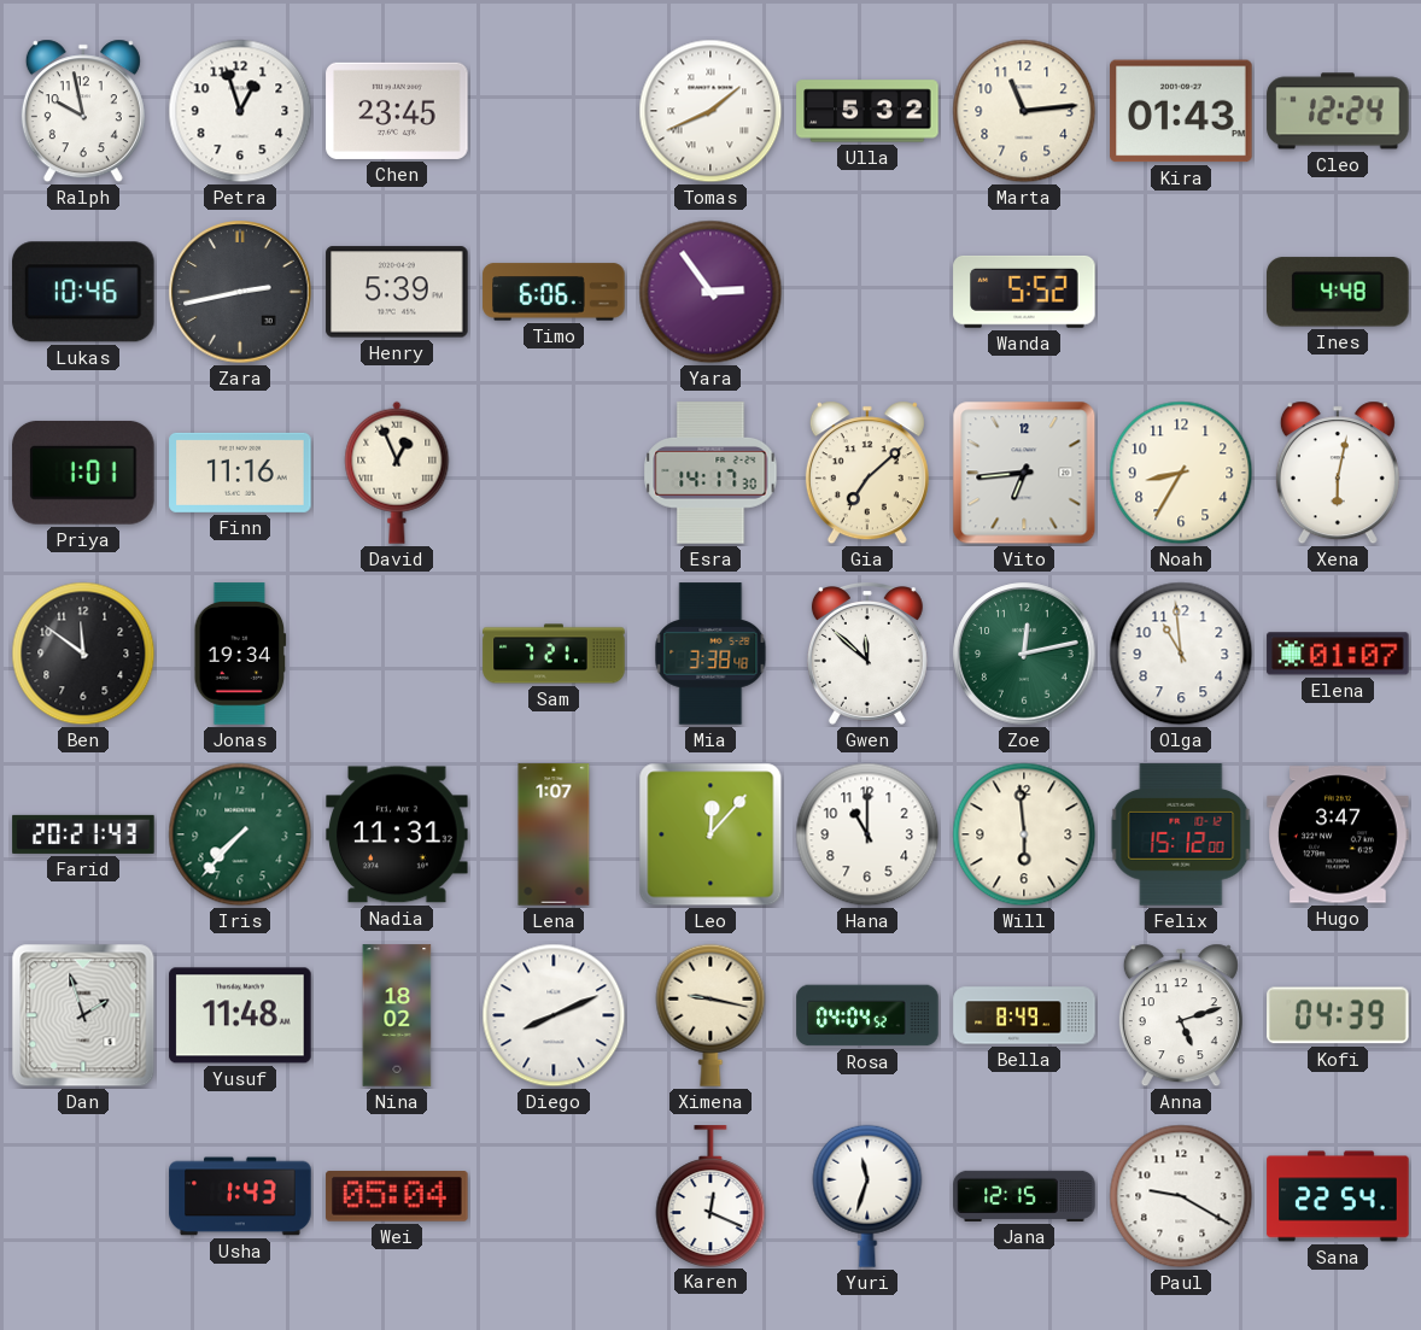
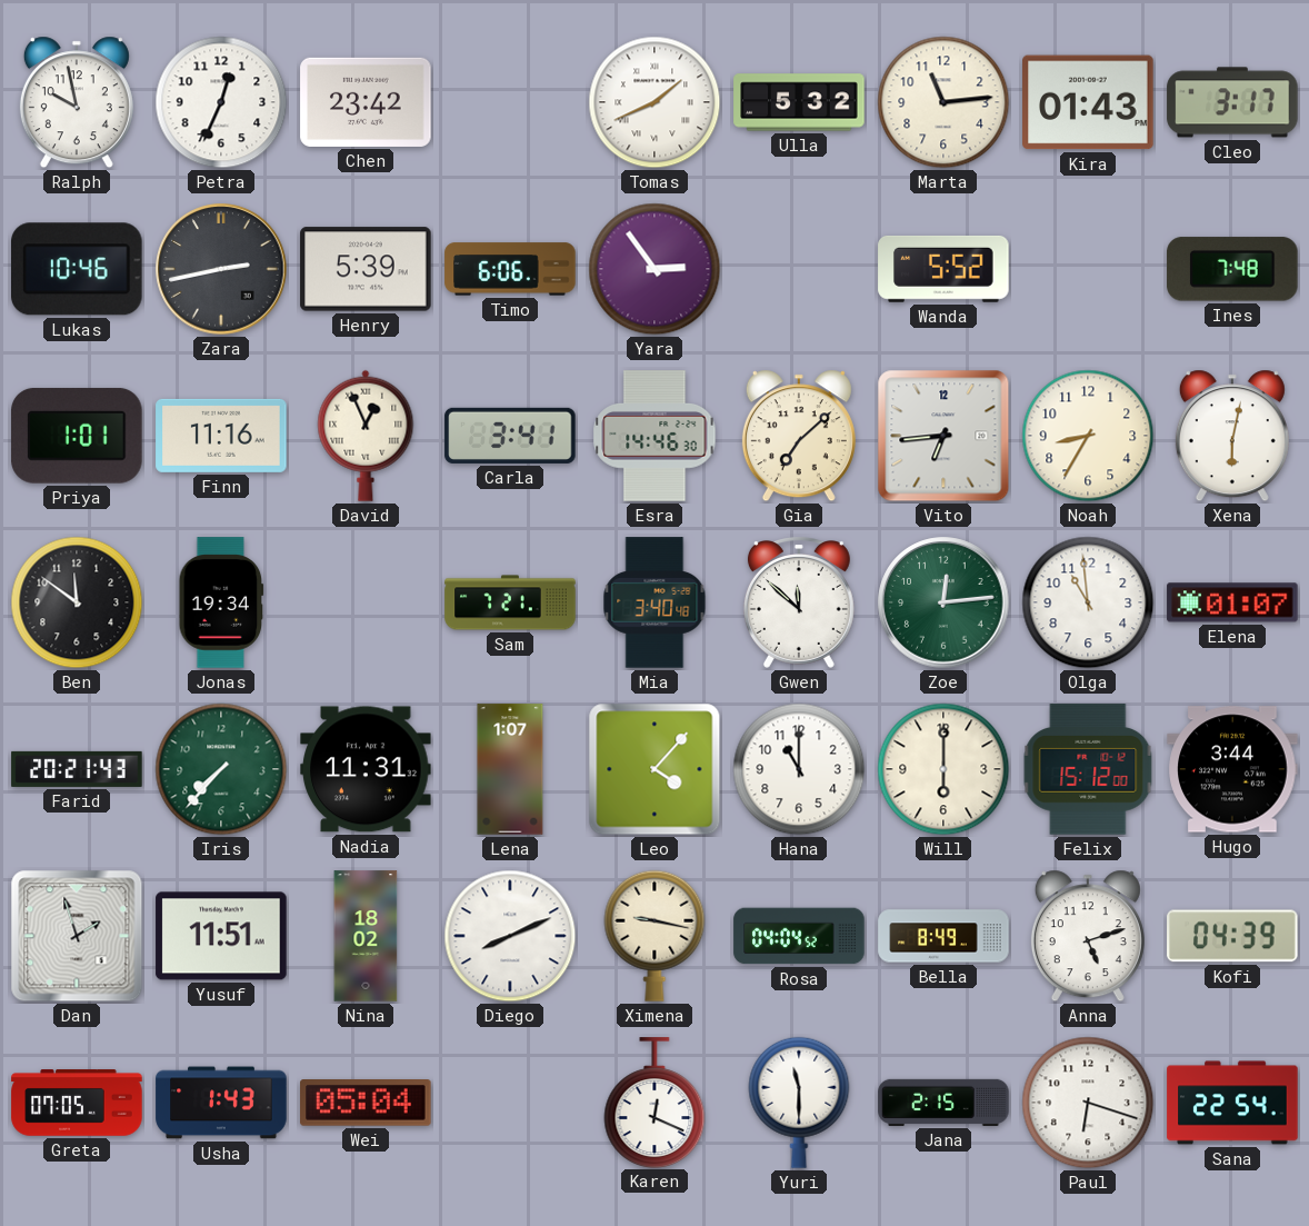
Petra: 12:57 -> 12:34 (221, 102)
Chen: 23:45 -> 23:42 (366, 102)
Cleo: 12:24 -> 3:17 (1232, 102)
Ines: 4:48 -> 7:48 (1232, 269)
Carla: none -> 3:41 (510, 436)
Esra: 14:17 -> 14:46 (654, 436)
Mia: 3:38 -> 3:40 (654, 602)
Zoe: 12:13 -> 12:14 (943, 602)
Leo: 12:07 -> 4:07 (654, 769)
Will: 5:59 -> 6:00 (943, 769)
Hugo: 3:47 -> 3:44 (1232, 769)
Yusuf: 11:48 -> 11:51 (221, 936)
Greta: none -> 07:05 (77, 1103)
Yuri: 11:33 -> 11:30 (799, 1103)
Jana: 12:15 -> 2:15 (943, 1103)
Paul: 9:20 -> 6:18 (1088, 1103)
